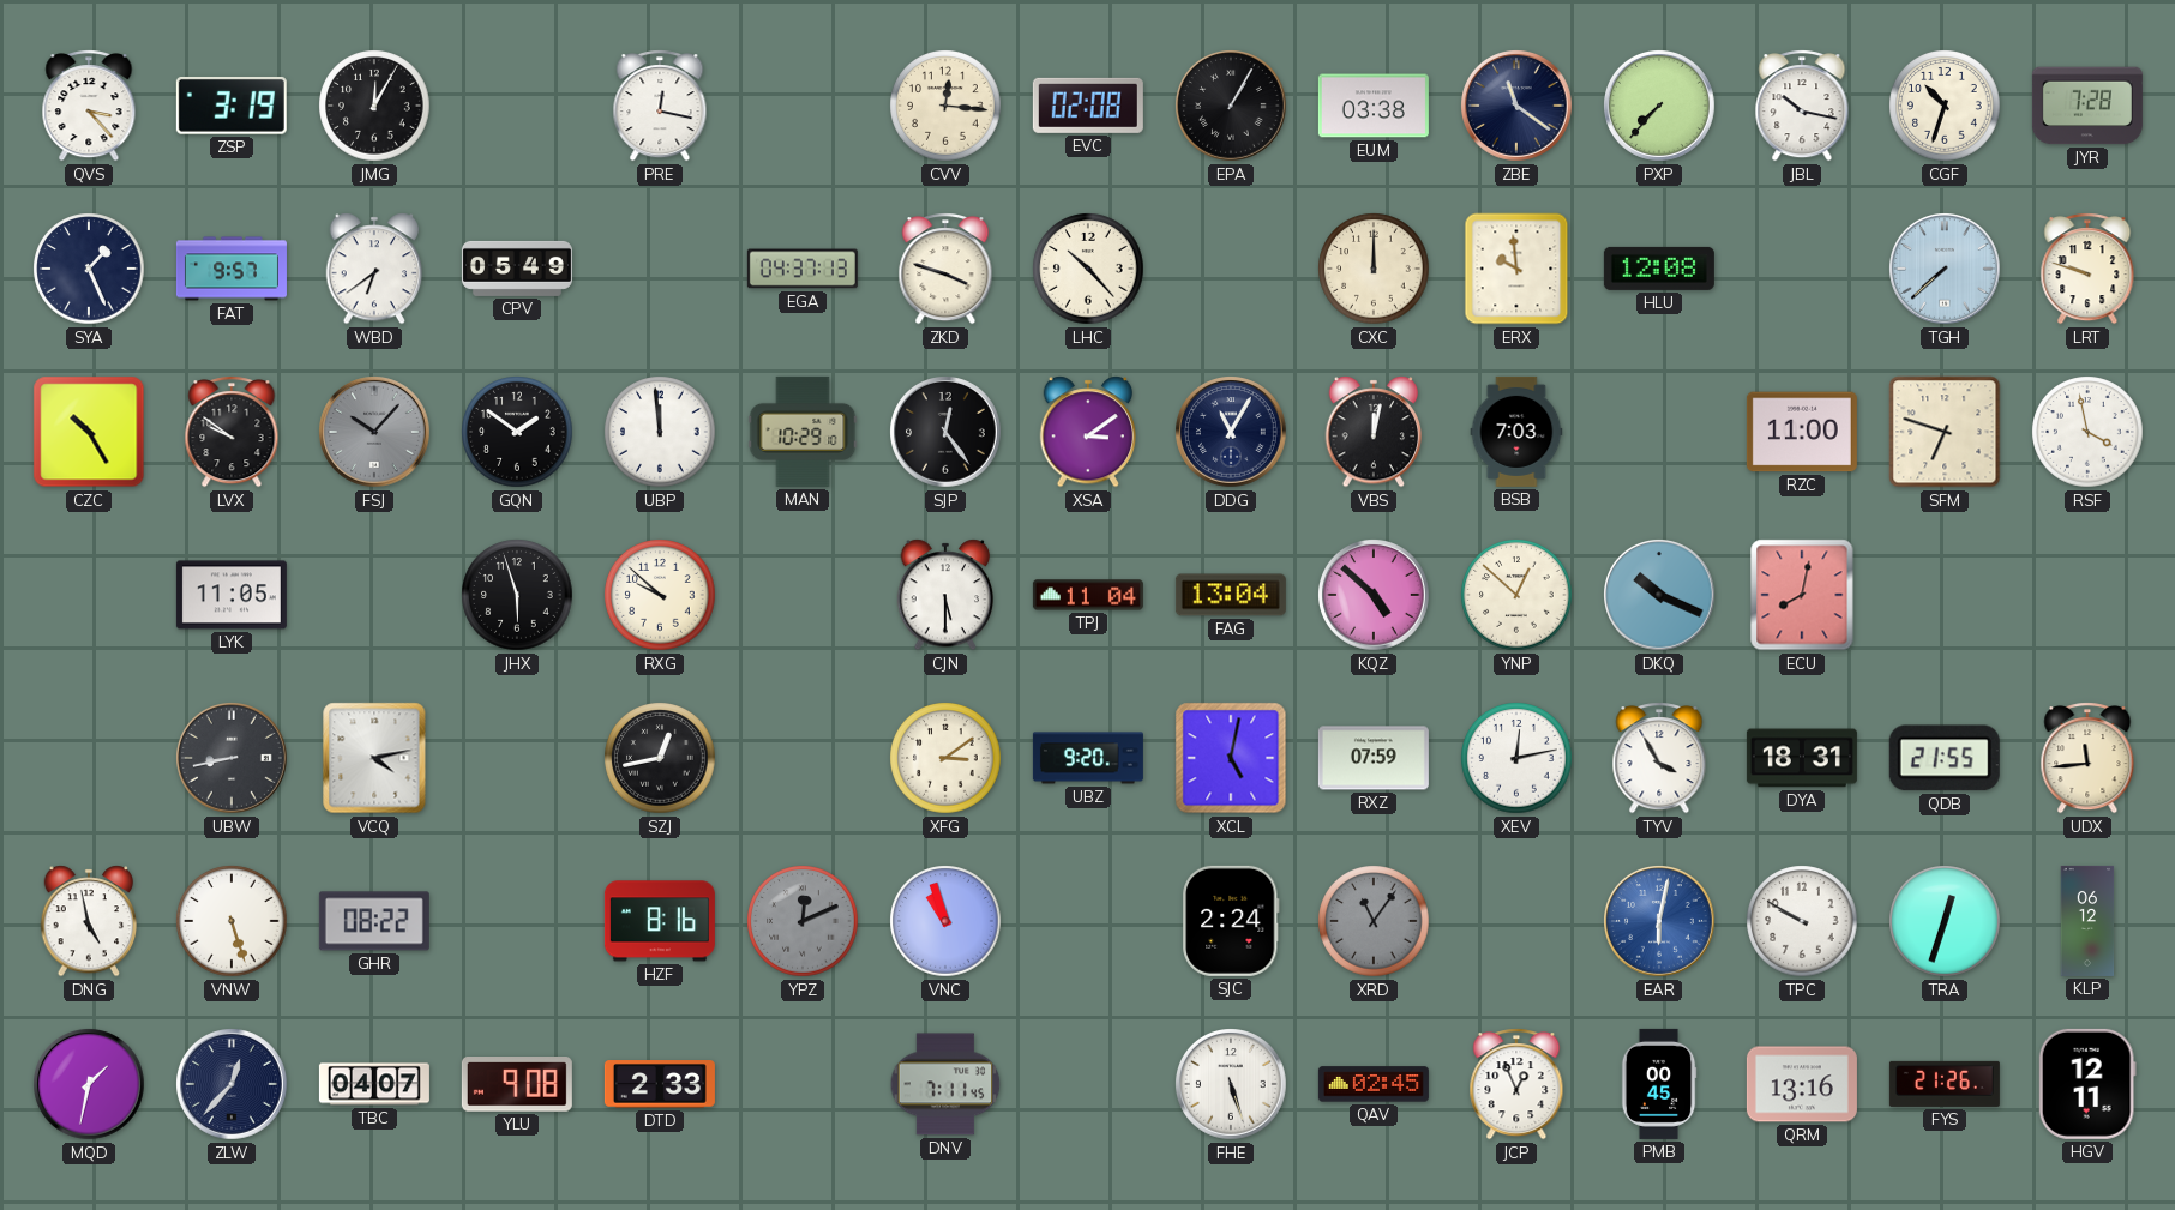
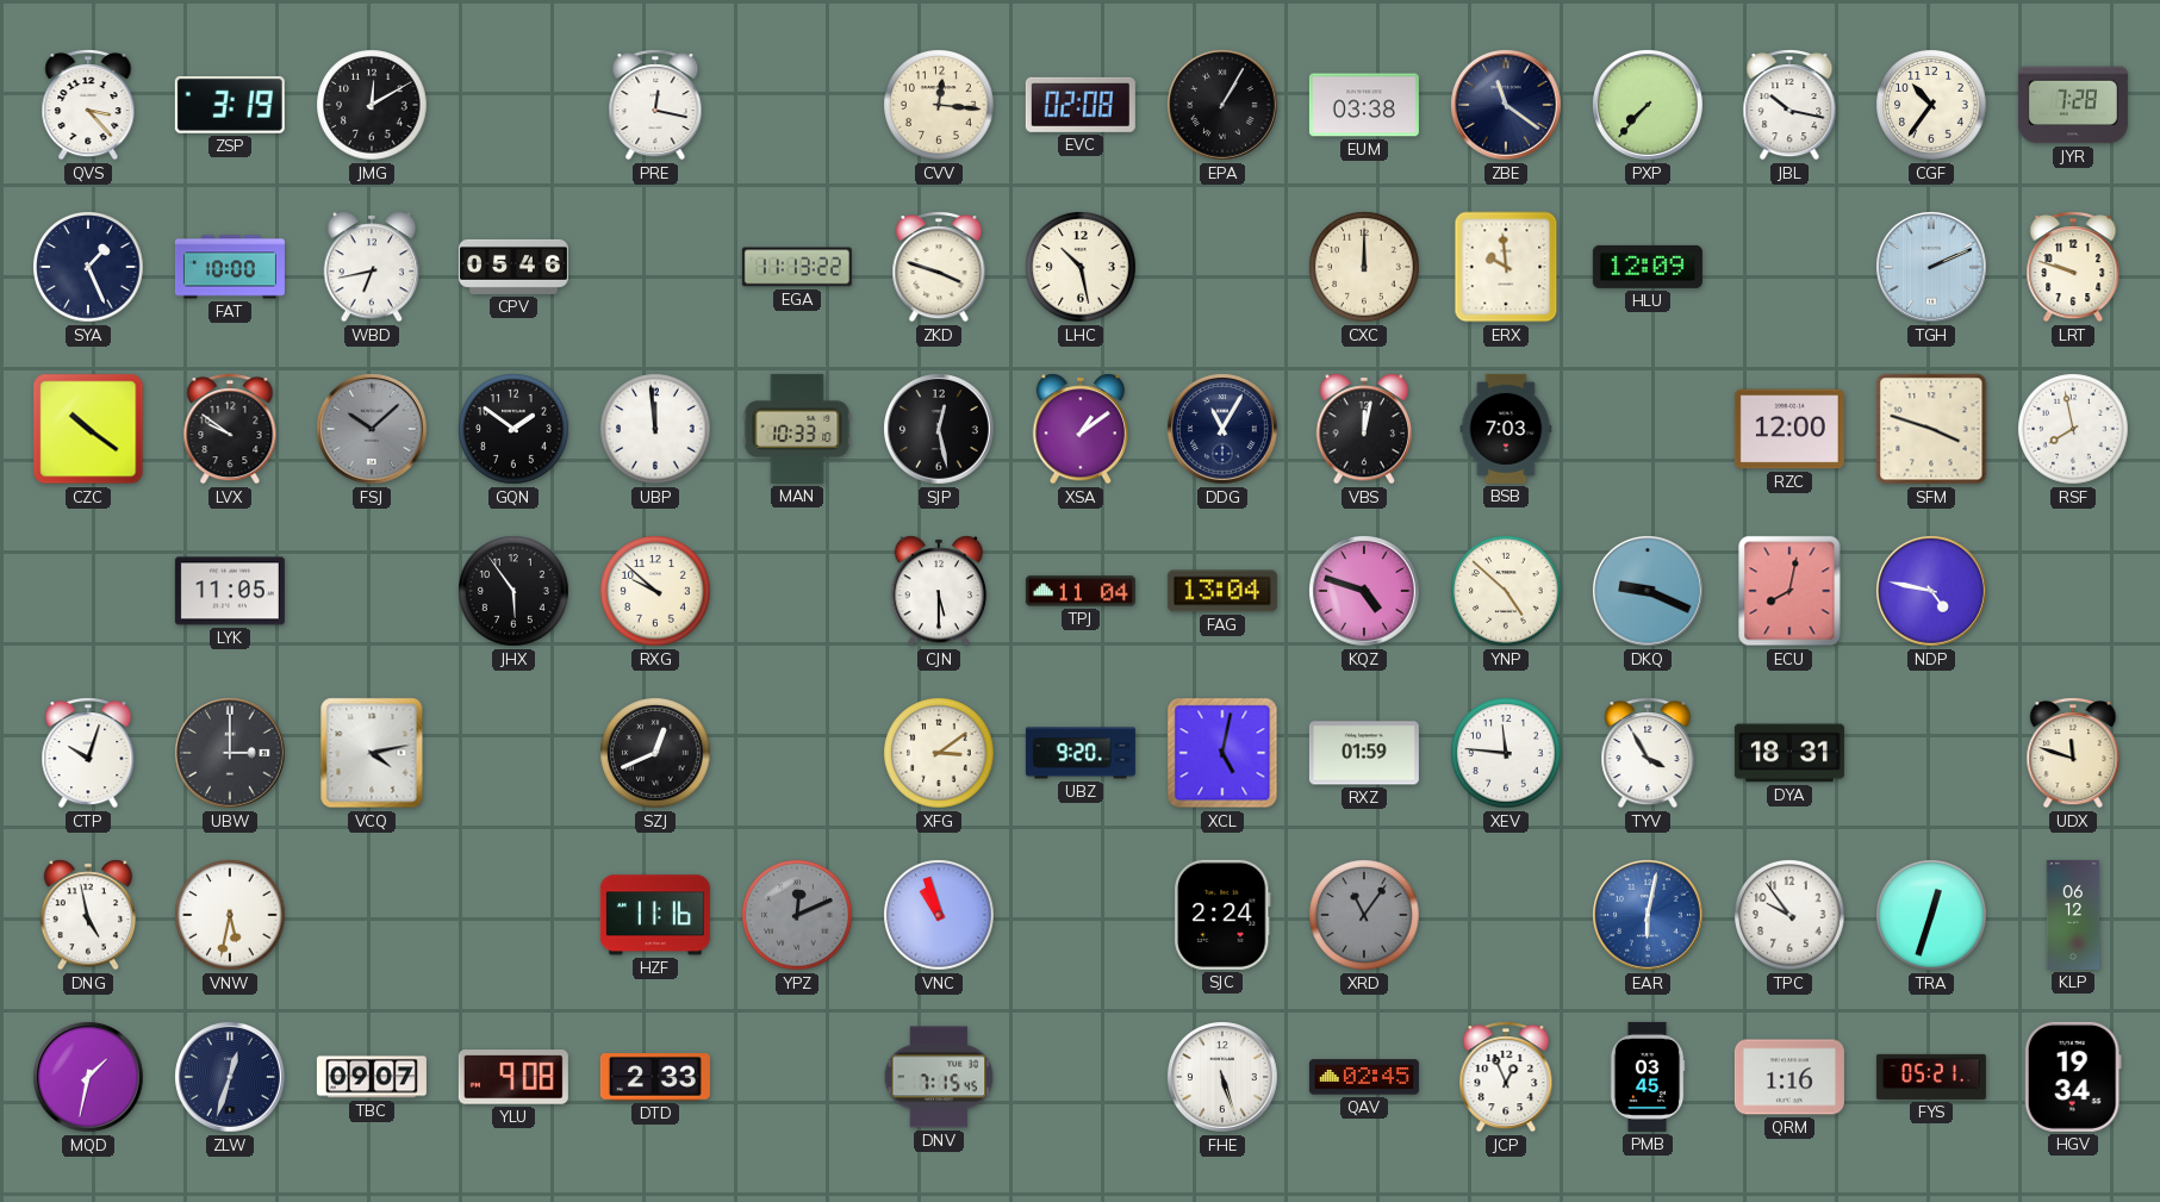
JMG: 12:05 -> 12:10 (372, 105)
CGF: 10:33 -> 10:36 (1931, 105)
FAT: 9:57 -> 10:00 (230, 267)
WBD: 6:39 -> 6:43 (372, 267)
CPV: 05:49 -> 05:46 (513, 267)
EGA: 04:37 -> 11:13 (797, 267)
LHC: 10:23 -> 10:28 (1081, 267)
HLU: 12:08 -> 12:09 (1648, 267)
TGH: 7:38 -> 2:11 (1932, 268)
CZC: 10:25 -> 10:21 (88, 429)
FSJ: 10:07 -> 10:08 (373, 430)
MAN: 10:29 -> 10:33 (797, 429)
SJP: 12:24 -> 12:28 (940, 430)
XSA: 3:09 -> 1:09 (1081, 429)
RZC: 11:00 -> 12:00 (1789, 429)
SFM: 6:48 -> 3:48 (1931, 429)
RSF: 3:58 -> 7:58 (2073, 429)
JHX: 5:57 -> 5:54 (513, 591)
KQZ: 4:52 -> 4:48 (1365, 592)
YNP: 12:52 -> 4:52 (1506, 591)
DKQ: 10:19 -> 9:19 (1649, 592)
NDP: none -> 4:47 (1932, 592)
CTP: none -> 10:03 (88, 753)
UBW: 8:43 -> 3:00 (231, 754)
SZJ: 12:43 -> 12:41 (655, 753)
RXZ: 07:59 -> 01:59 (1364, 753)
XEV: 12:13 -> 11:46 (1506, 753)
QDB: 21:55 -> none (1945, 758)
UDX: 11:44 -> 11:48 (2073, 753)
VNW: 5:27 -> 5:32 (230, 915)
GHR: 08:22 -> none (374, 921)
HZF: 8:16 -> 11:16 (655, 915)
TPC: 9:50 -> 9:54 (1789, 915)
ZLW: 12:37 -> 12:33 (231, 1078)
TBC: 04:07 -> 09:07 (372, 1077)
DNV: 7:11 -> 7:15 (939, 1077)
PMB: 00:45 -> 03:45 (1648, 1077)
QRM: 13:16 -> 1:16 (1789, 1077)
FYS: 21:26 -> 05:21 (1931, 1077)
HGV: 12:11 -> 19:34 (2073, 1077)
